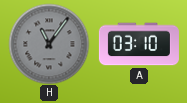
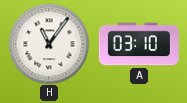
H dial: grey -> white (49, 44)
